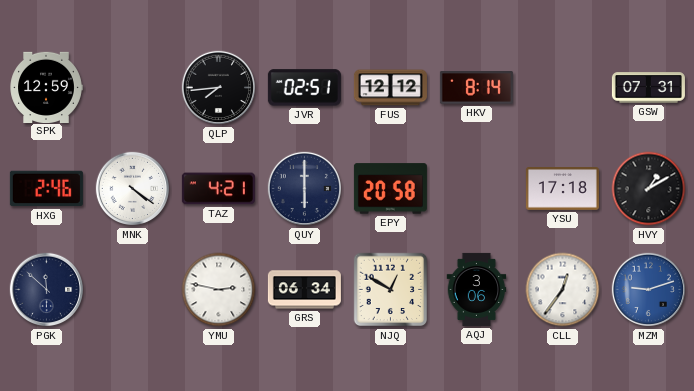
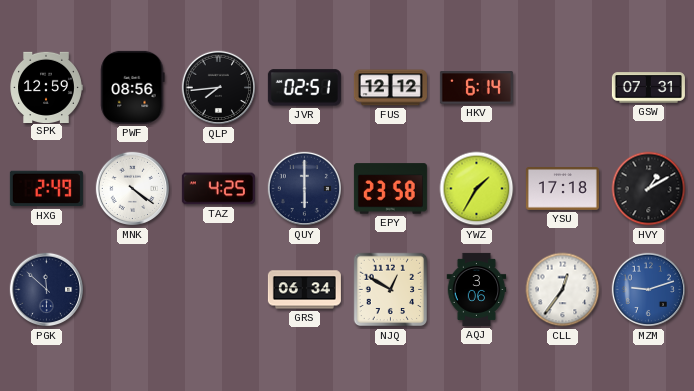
PWF: none -> 08:56 (133, 87)
HKV: 8:14 -> 6:14 (476, 88)
HXG: 2:46 -> 2:49 (46, 189)
TAZ: 4:21 -> 4:25 (218, 189)
EPY: 20:58 -> 23:58 (390, 189)
YWZ: none -> 1:35 (477, 189)
YMU: 2:47 -> none (219, 290)
